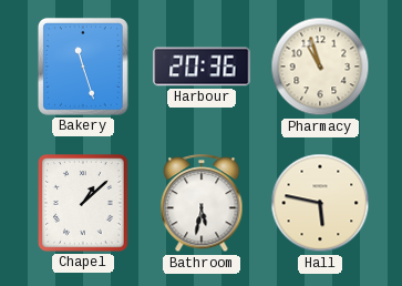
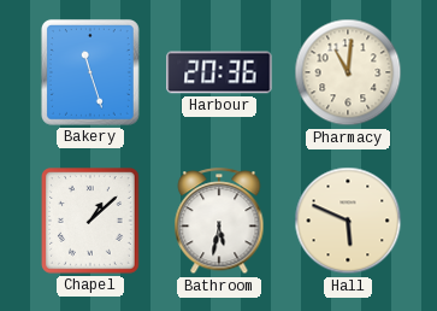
Pharmacy: 10:57 -> 11:01 (348, 72)
Hall: 5:47 -> 5:49 (348, 221)
